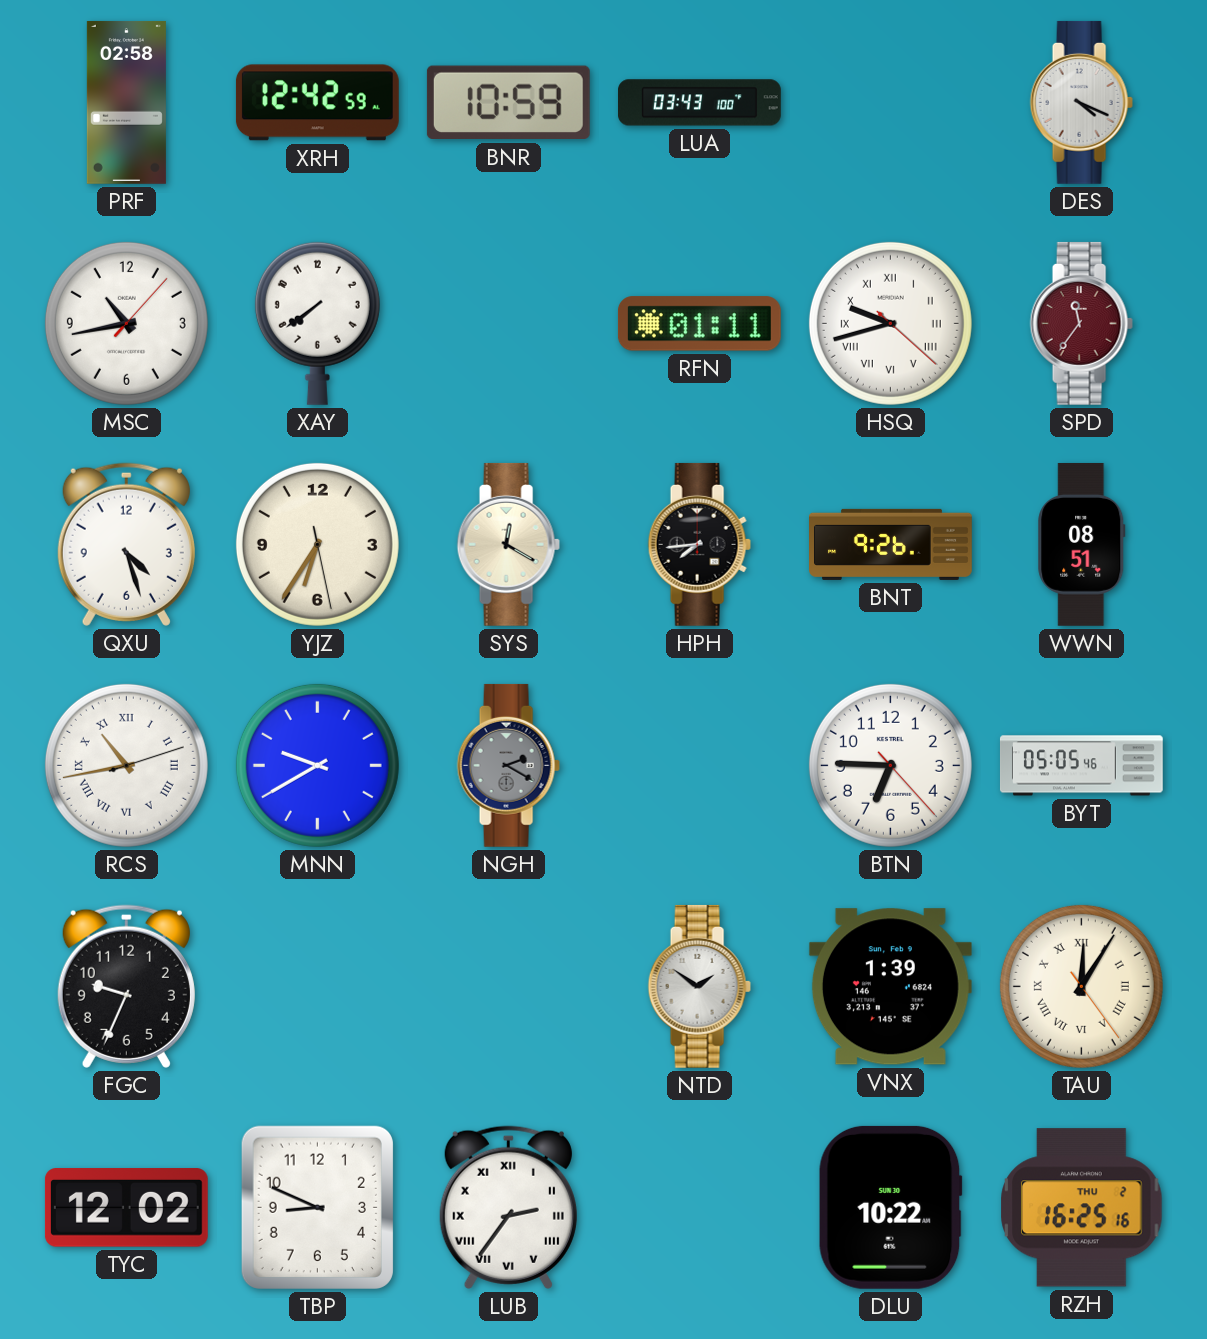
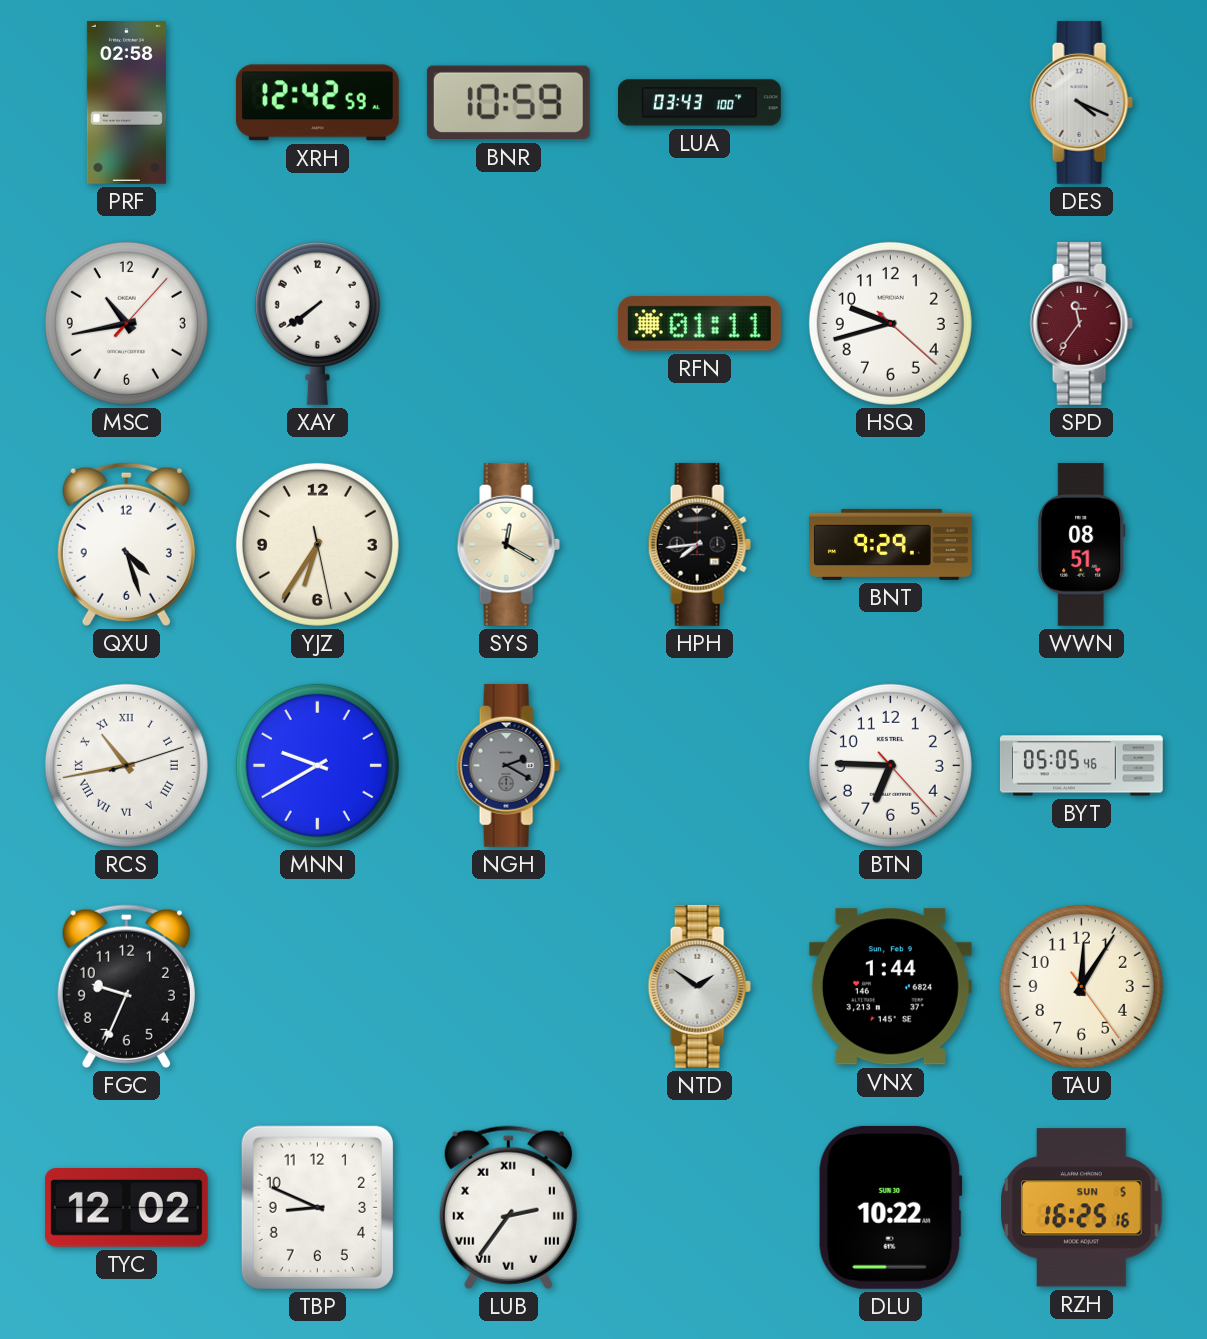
HSQ numerals: Roman -> Arabic (890, 323)
BNT: 9:26 -> 9:29 (891, 544)
VNX: 1:39 -> 1:44 (890, 987)
TAU numerals: Roman -> Arabic (1081, 986)
RZH date: THU 2 -> SUN 5 (1082, 1208)
